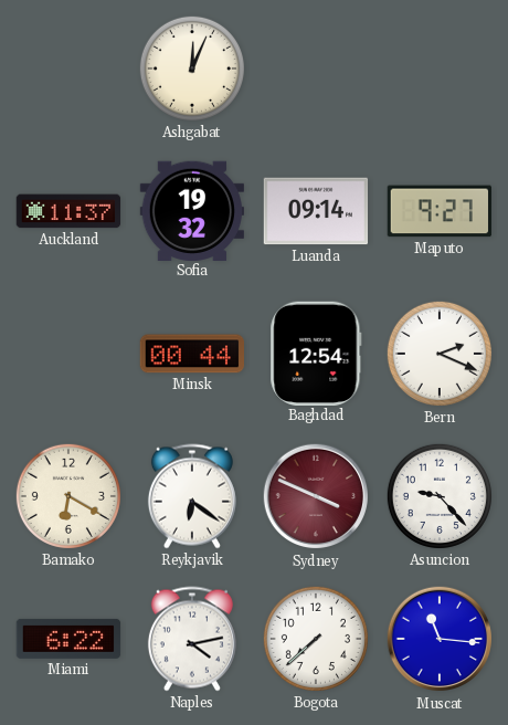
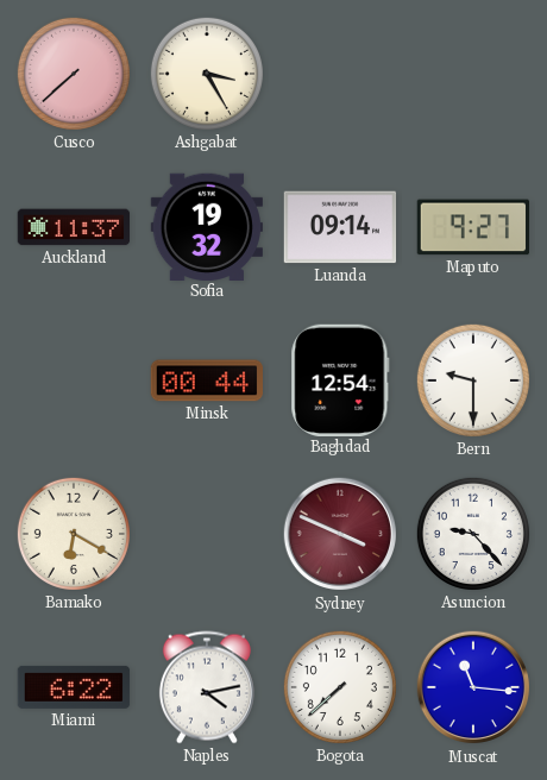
Cusco: none -> 7:38 (74, 74)
Ashgabat: 12:04 -> 3:25 (207, 74)
Bern: 2:19 -> 9:30 (473, 380)
Reykjavik: 6:21 -> none (192, 496)
